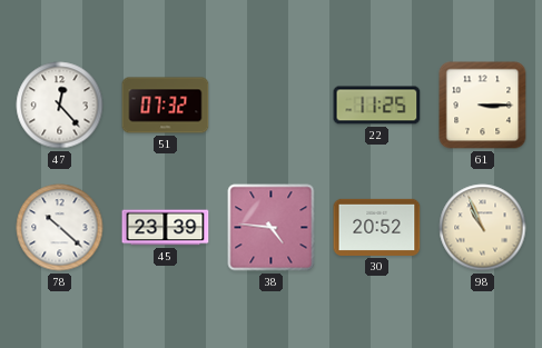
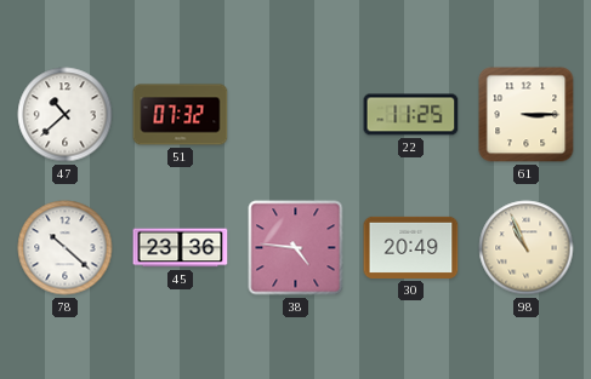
47: 12:23 -> 10:38 (66, 115)
45: 23:39 -> 23:36 (181, 248)
30: 20:52 -> 20:49 (411, 247)
